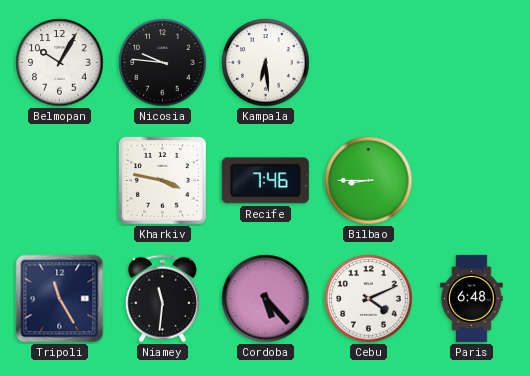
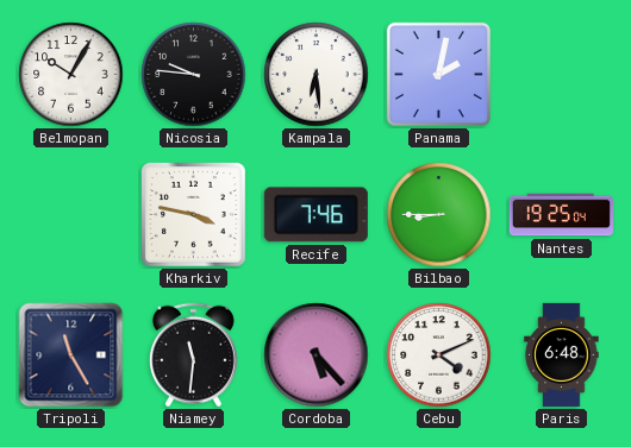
Panama: none -> 2:02 (438, 74)
Nantes: none -> 19:25 (561, 215)
